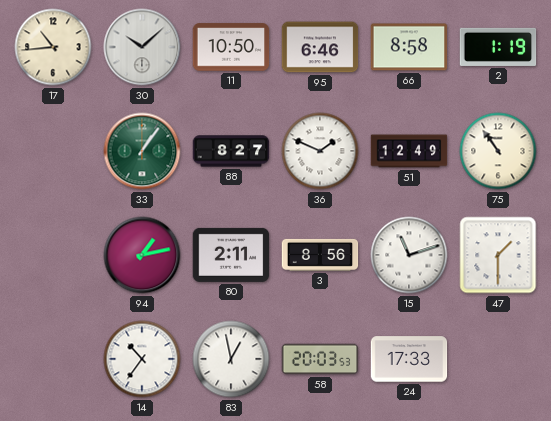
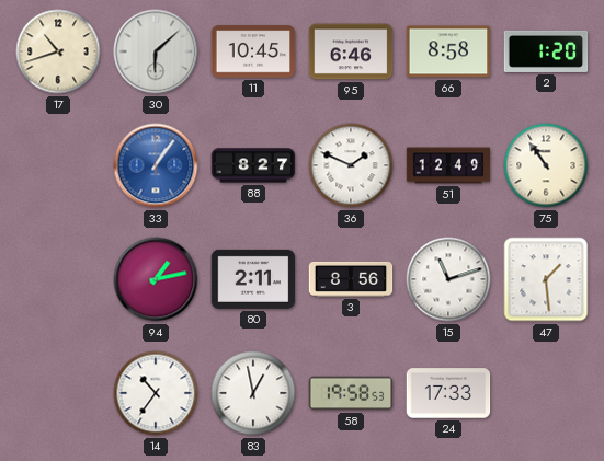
17: 10:44 -> 10:42 (58, 51)
30: 10:08 -> 6:08 (156, 51)
11: 10:50 -> 10:45 (253, 51)
2: 1:19 -> 1:20 (546, 51)
33 dial: green -> blue (156, 165)
47: 1:30 -> 1:29 (546, 279)
58: 20:03 -> 19:58 (351, 393)
